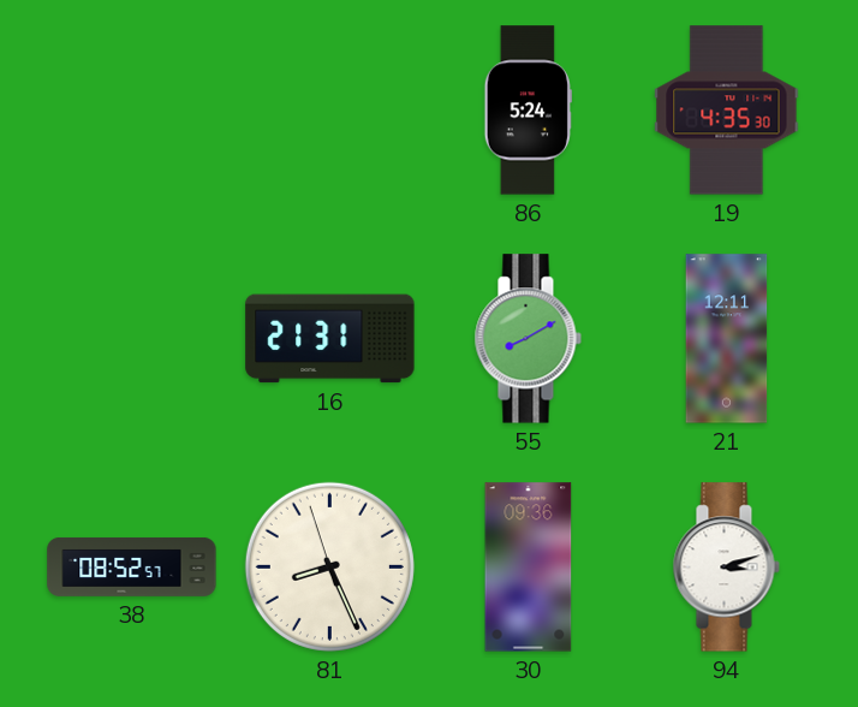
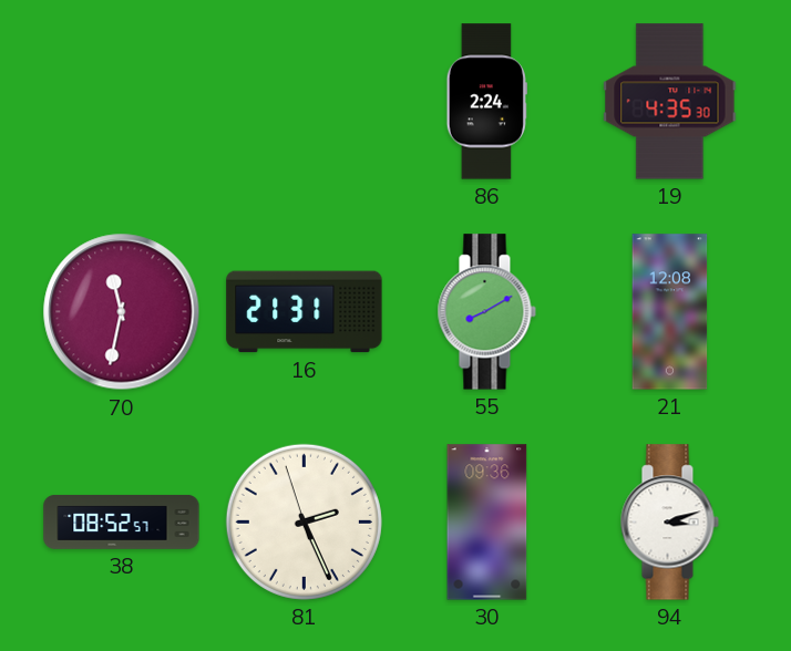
86: 5:24 -> 2:24 (486, 102)
70: none -> 11:32 (122, 312)
21: 12:11 -> 12:08 (670, 312)
81: 8:25 -> 2:25 (304, 521)
